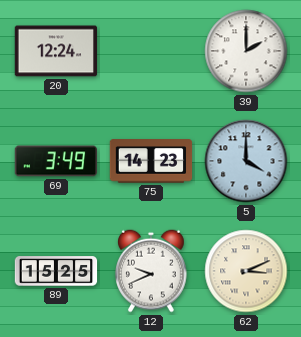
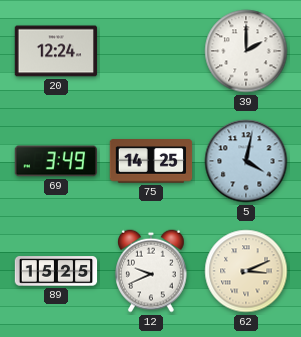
75: 14:23 -> 14:25 (151, 161)
5: 4:00 -> 4:02 (246, 161)
